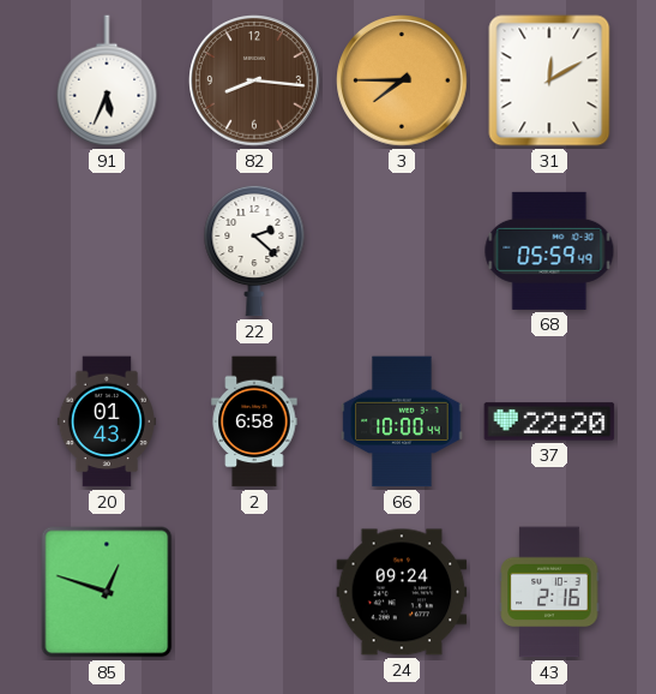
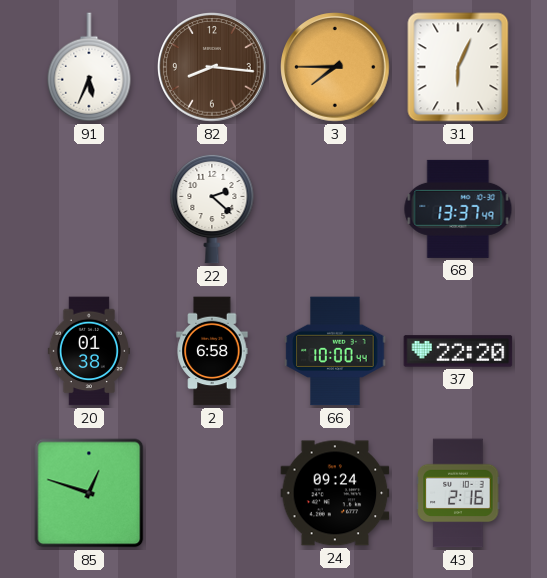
31: 12:10 -> 6:04 (458, 67)
68: 05:59 -> 13:37 (458, 209)
20: 01:43 -> 01:38 (89, 351)
